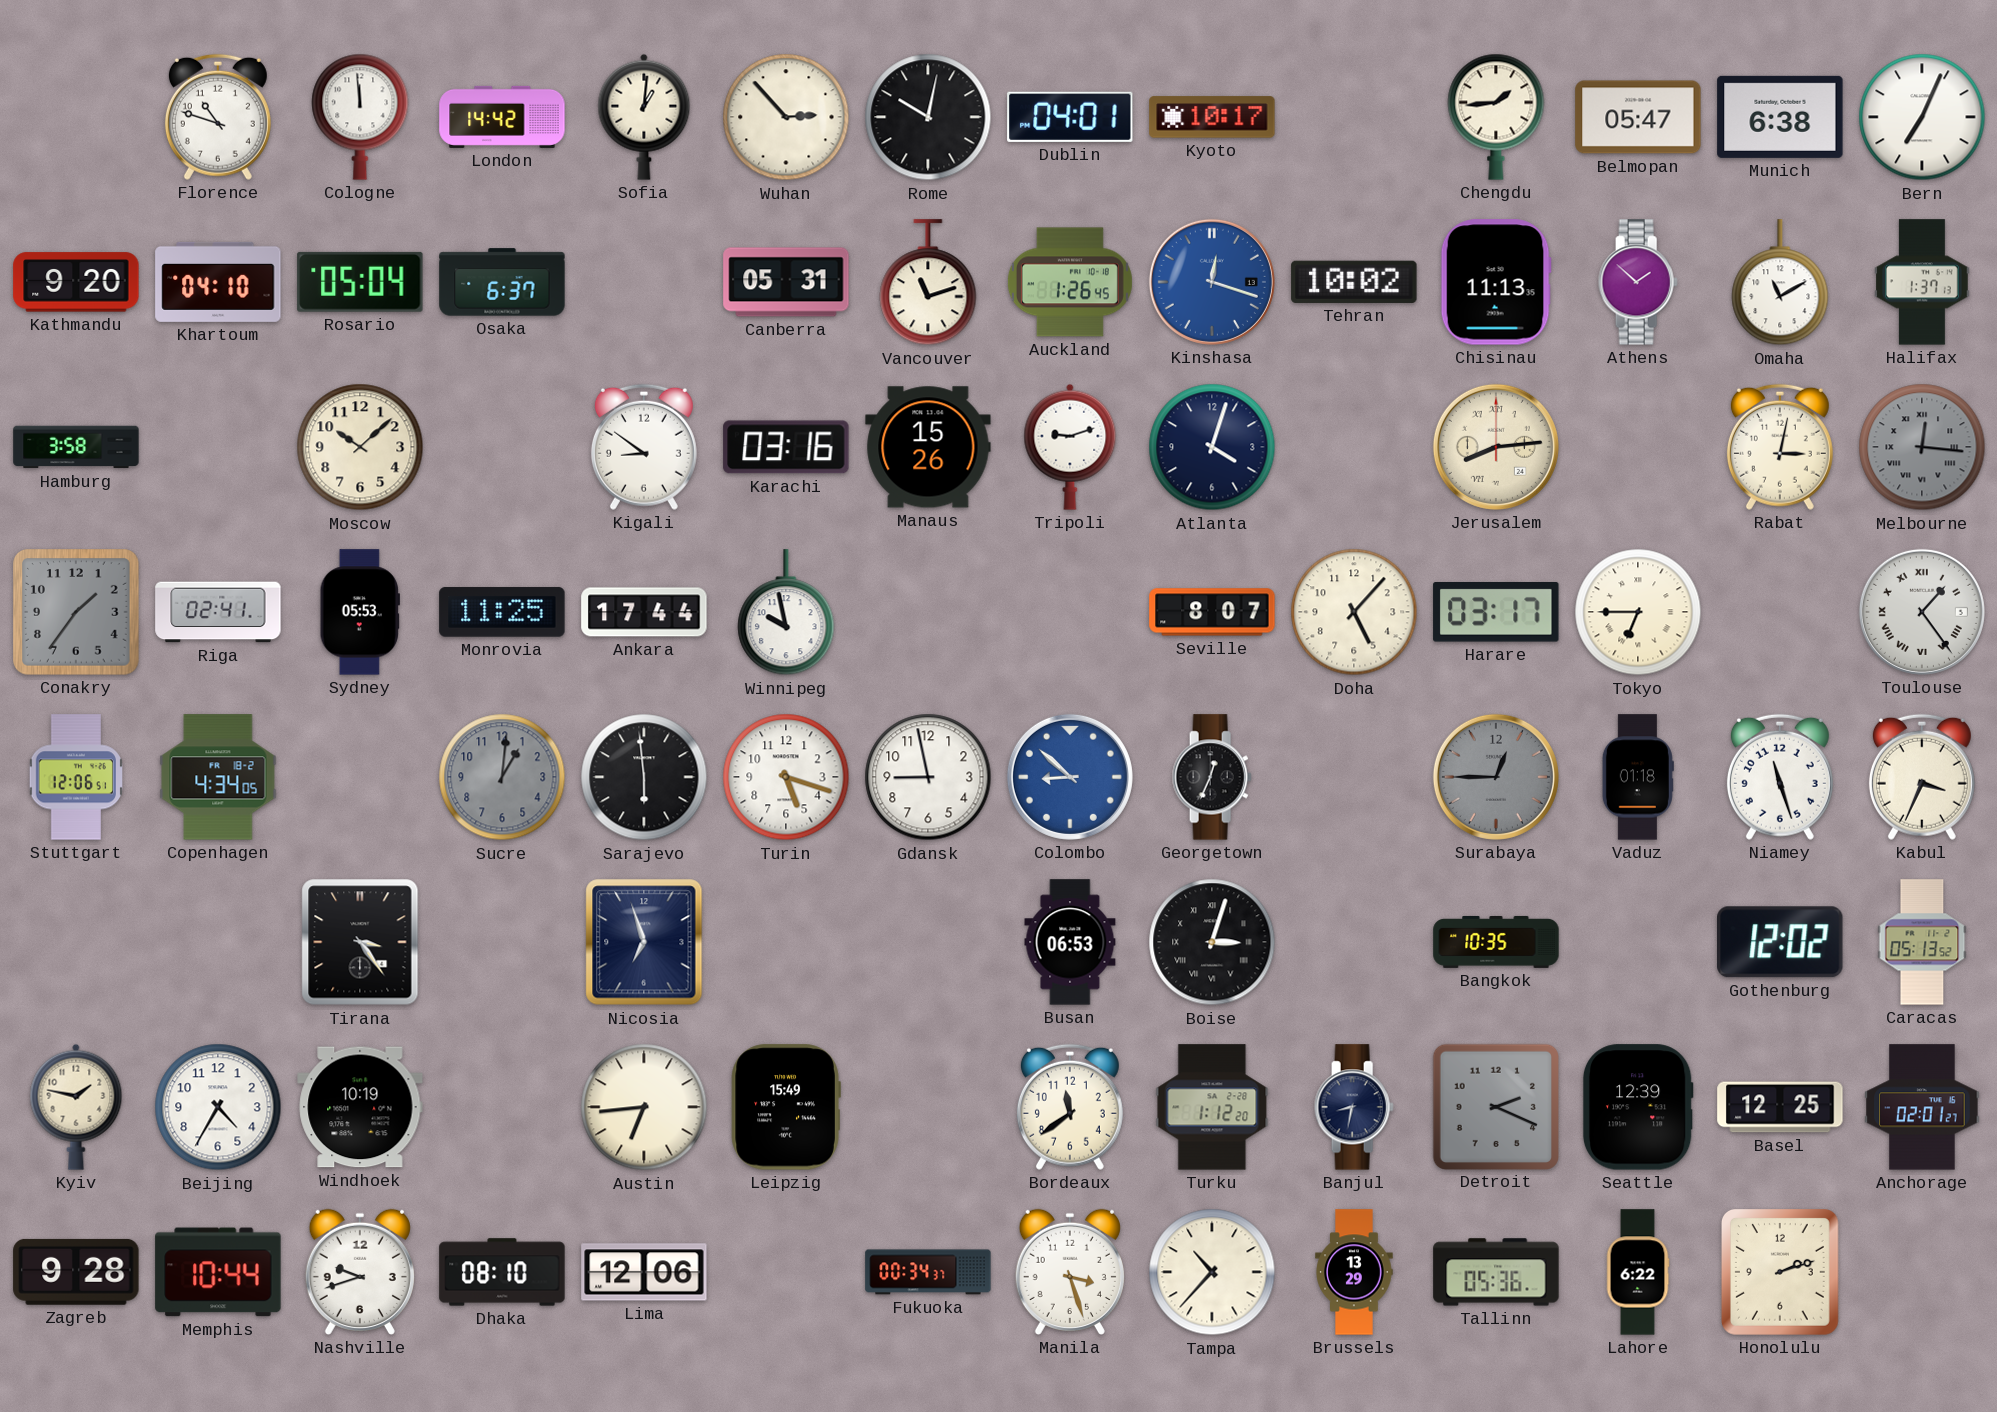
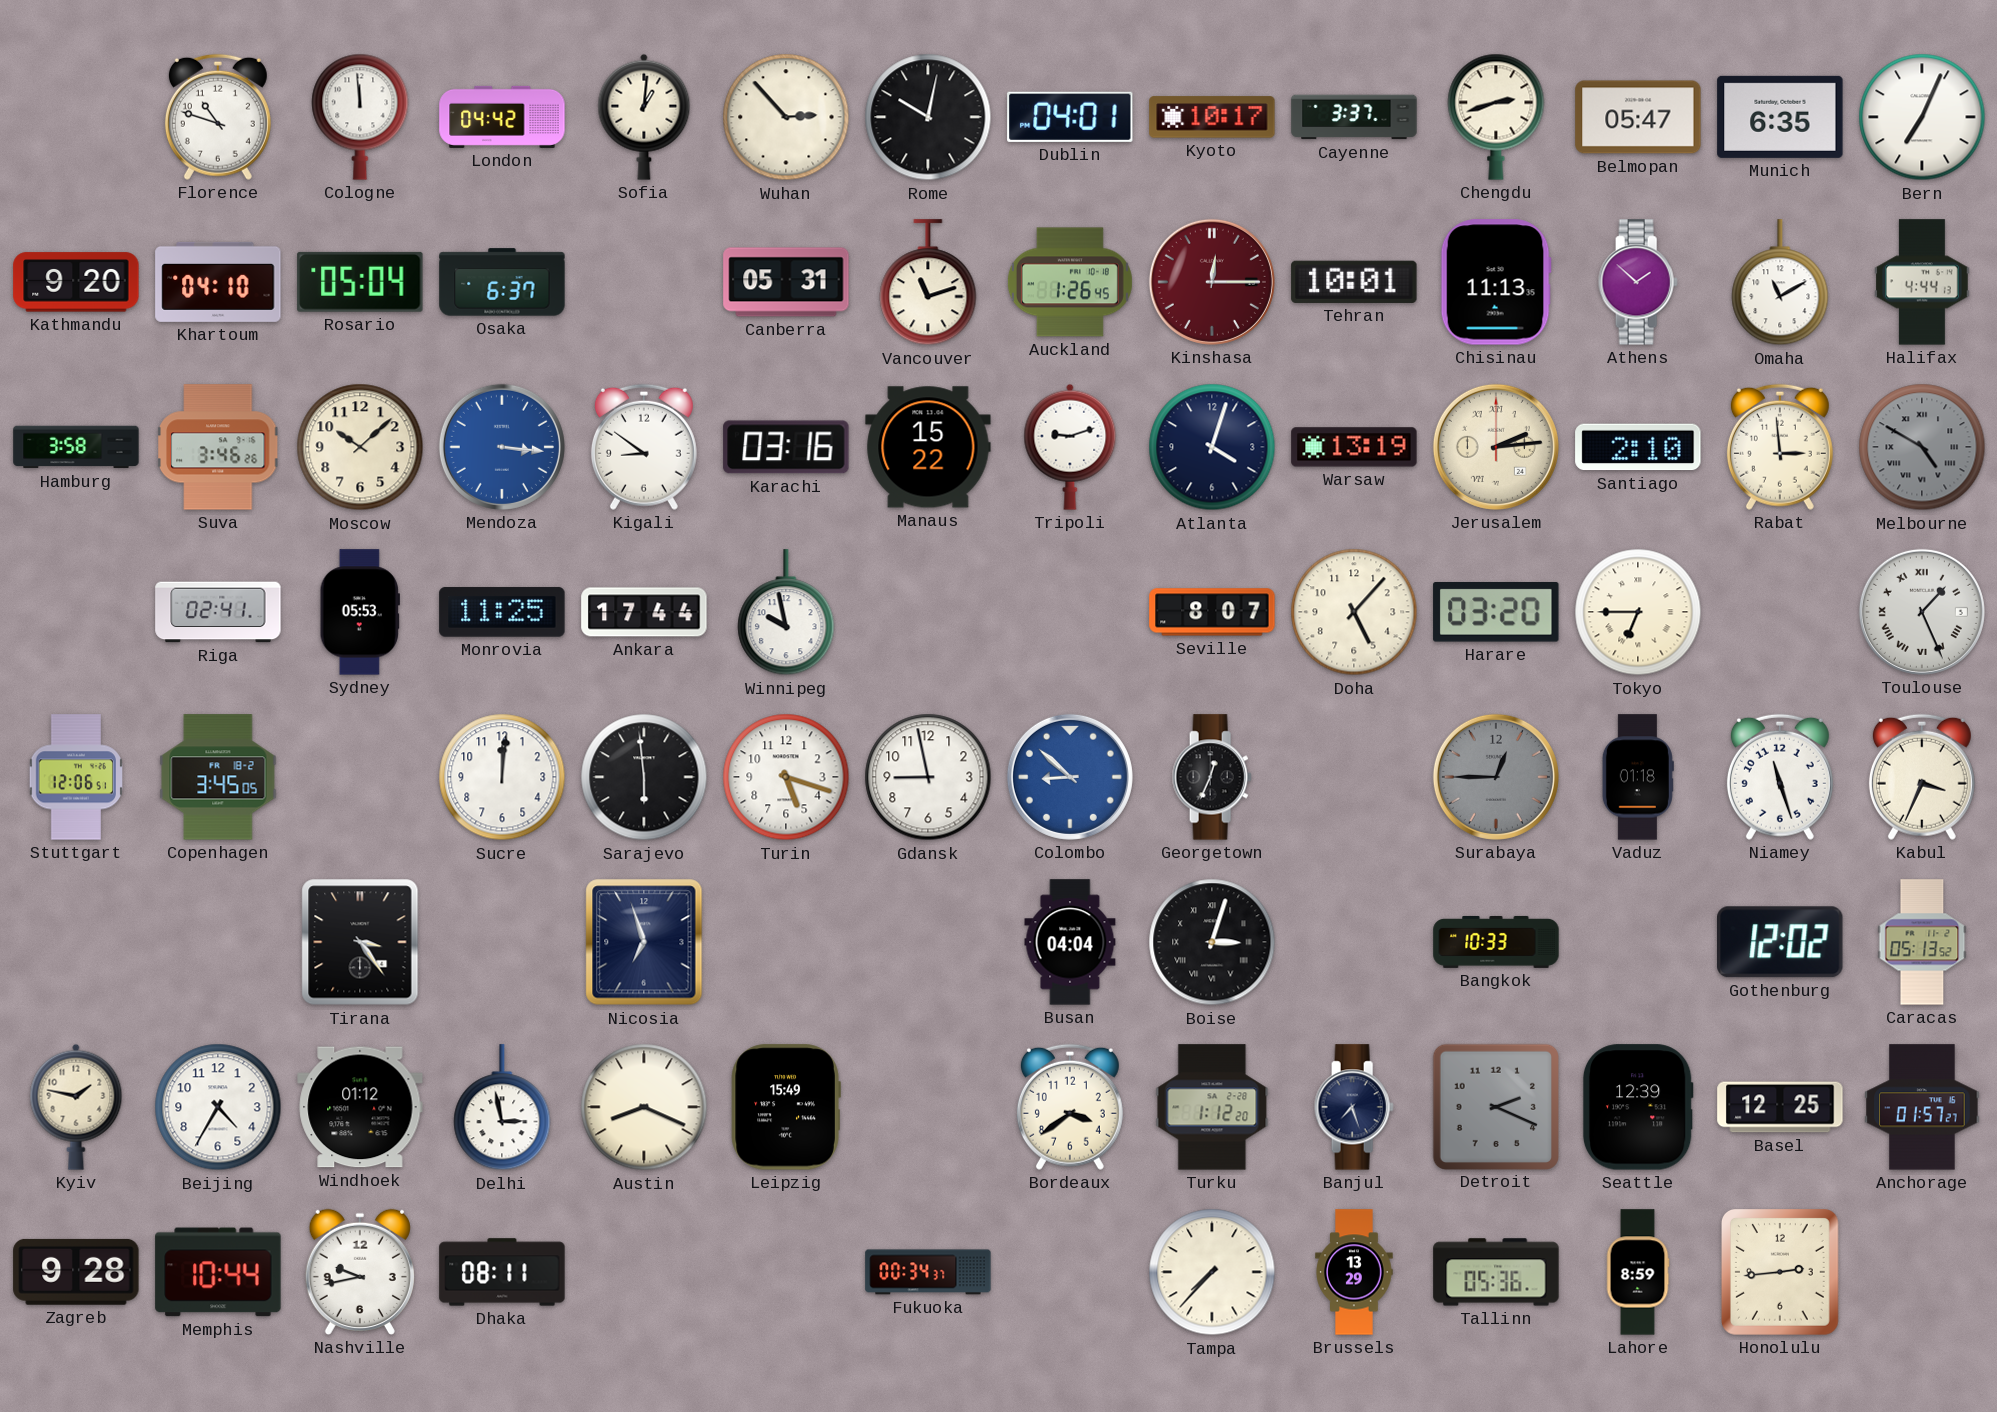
London: 14:42 -> 04:42 (502, 117)
Cayenne: none -> 3:37 (1354, 117)
Chengdu: 1:44 -> 2:42 (1496, 117)
Munich: 6:38 -> 6:35 (1780, 117)
Kinshasa: 12:18 -> 12:15 (1212, 282)
Kinshasa dial: blue -> burgundy (1212, 282)
Tehran: 10:02 -> 10:01 (1354, 282)
Halifax: 1:37 -> 4:44 (1922, 282)
Suva: none -> 3:46 (218, 447)
Mendoza: none -> 3:16 (502, 447)
Manaus: 15:26 -> 15:22 (928, 447)
Warsaw: none -> 13:19 (1354, 447)
Jerusalem: 8:14 -> 2:14 (1496, 447)
Santiago: none -> 2:10 (1638, 447)
Rabat: 3:02 -> 2:59 (1780, 447)
Melbourne: 12:16 -> 4:50 (1922, 447)
Conakry: 1:36 -> none (77, 613)
Harare: 03:17 -> 03:20 (1496, 612)
Toulouse: 1:24 -> 1:26 (1922, 612)
Copenhagen: 4:34 -> 3:45 (218, 777)
Sucre: 1:01 -> 12:01 (502, 777)
Sucre dial: grey -> white (502, 777)
Busan: 06:53 -> 04:04 (1070, 942)
Bangkok: 10:35 -> 10:33 (1496, 942)
Windhoek: 10:19 -> 01:12 (360, 1107)
Delhi: none -> 2:58 (502, 1108)
Austin: 6:44 -> 8:19 (644, 1107)
Bordeaux: 11:39 -> 3:39 (1070, 1107)
Banjul: 8:32 -> 7:27 (1354, 1107)
Anchorage: 02:01 -> 01:57 (1922, 1107)
Nashville: 9:42 -> 9:43 (360, 1272)
Dhaka: 08:10 -> 08:11 (502, 1272)
Lima: 12:06 -> none (644, 1272)
Manila: 3:27 -> none (1070, 1272)
Tampa: 10:37 -> 7:37 (1212, 1272)
Lahore: 6:22 -> 8:59 (1638, 1272)
Honolulu: 2:12 -> 2:44 (1780, 1273)
